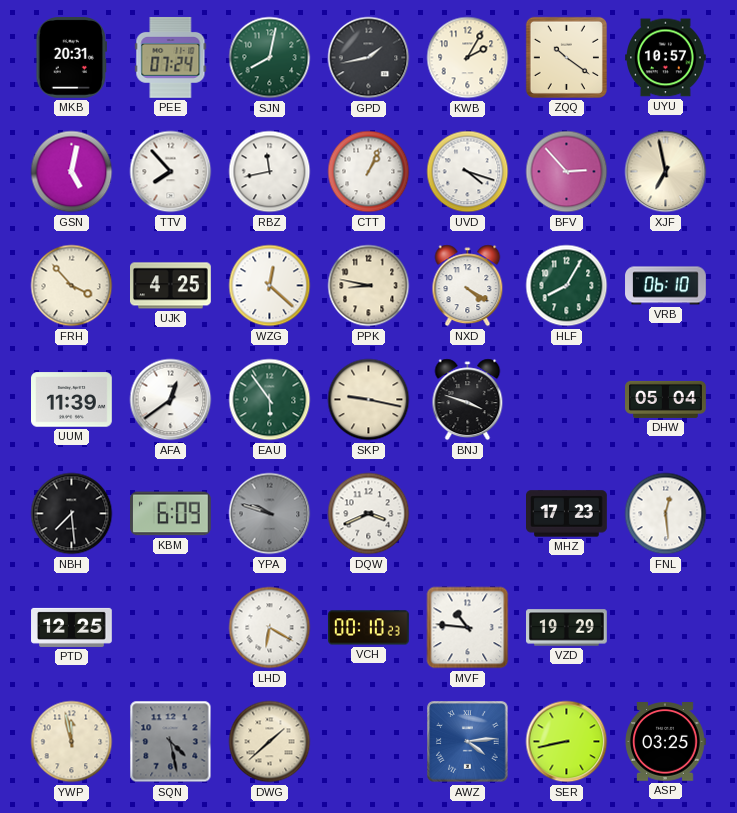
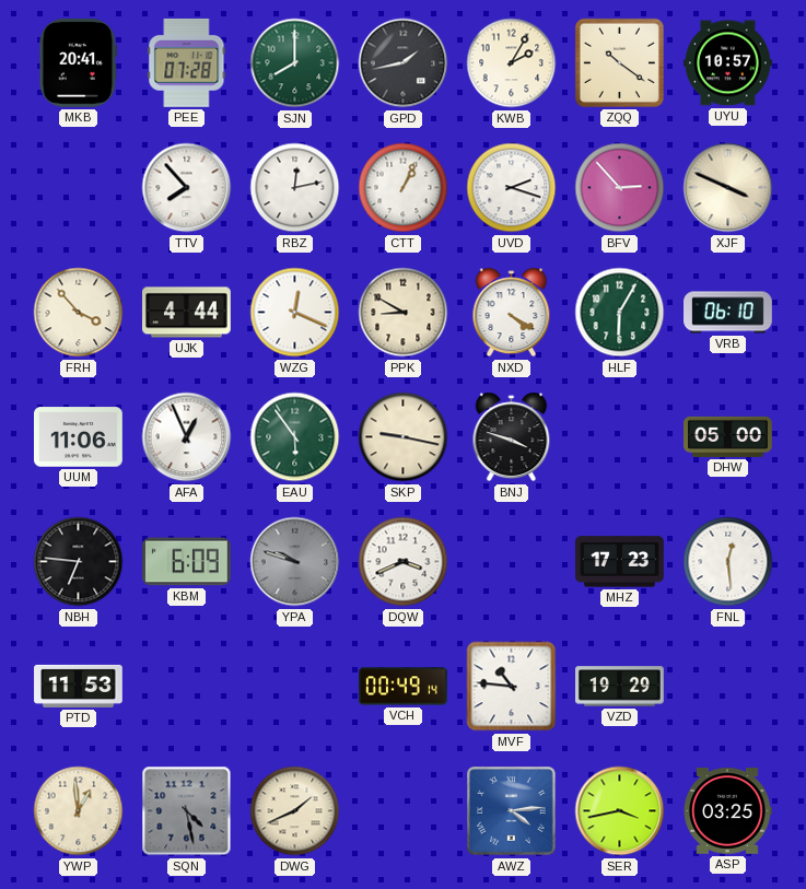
MKB: 20:31 -> 20:41 (79, 63)
PEE: 07:24 -> 07:28 (187, 62)
SJN: 8:02 -> 8:00 (295, 63)
GSN: 5:02 -> none (72, 172)
RBZ: 11:43 -> 12:13 (295, 188)
UVD: 4:18 -> 2:18 (512, 188)
XJF: 6:58 -> 3:49 (728, 188)
UJK: 4:25 -> 4:44 (187, 313)
WZG: 12:22 -> 12:19 (295, 313)
PPK: 8:47 -> 8:50 (404, 313)
HLF: 8:05 -> 6:05 (620, 313)
UUM: 11:39 -> 11:06 (79, 437)
AFA: 12:39 -> 12:56 (187, 437)
DHW: 05:04 -> 05:00 (728, 436)
NBH: 7:29 -> 6:46 (79, 562)
PTD: 12:25 -> 11:53 (79, 686)
LHD: 6:20 -> none (270, 628)
VCH: 00:10 -> 00:49 (404, 687)
YWP: 11:58 -> 12:59 (79, 811)
DWG: 1:38 -> 1:41 (295, 811)
SER: 8:43 -> 3:43 (620, 811)
